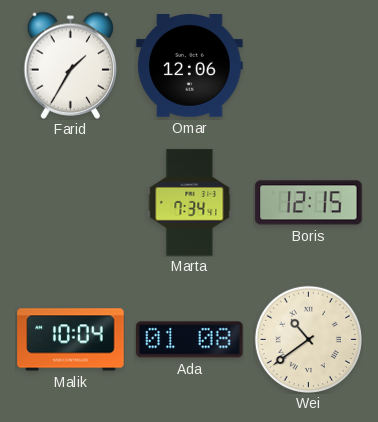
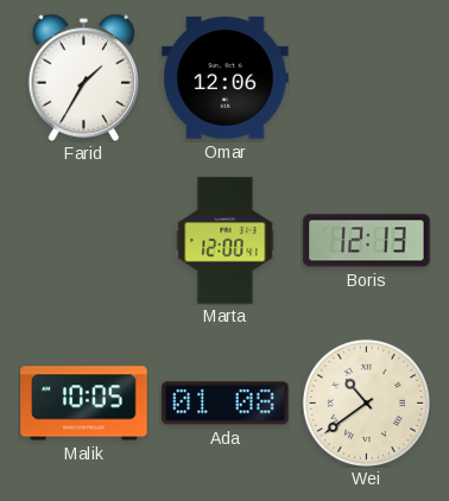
Marta: 7:34 -> 12:00 (226, 241)
Boris: 12:15 -> 12:13 (367, 241)
Malik: 10:04 -> 10:05 (84, 404)
